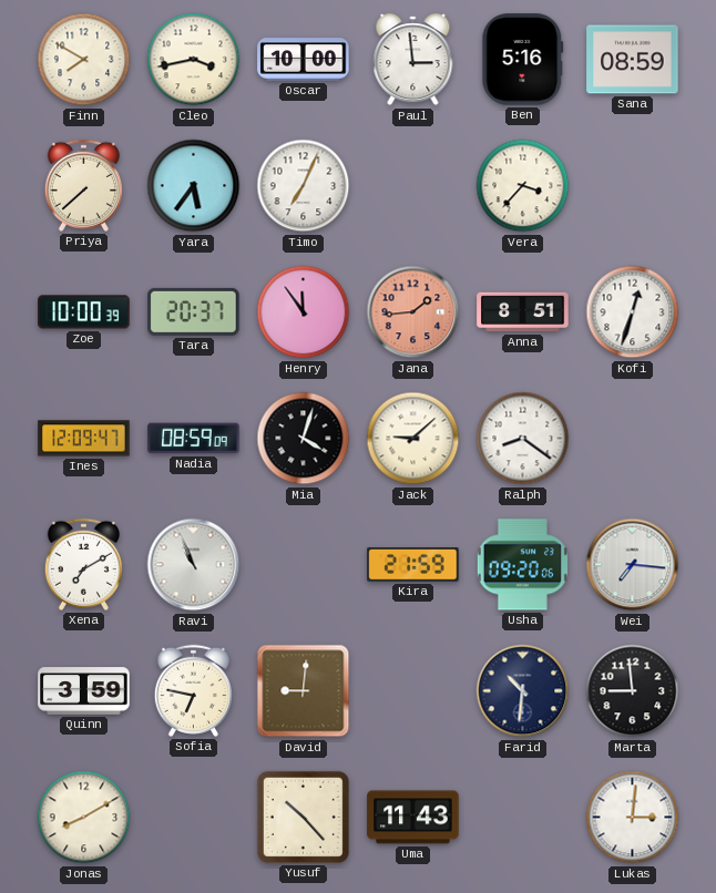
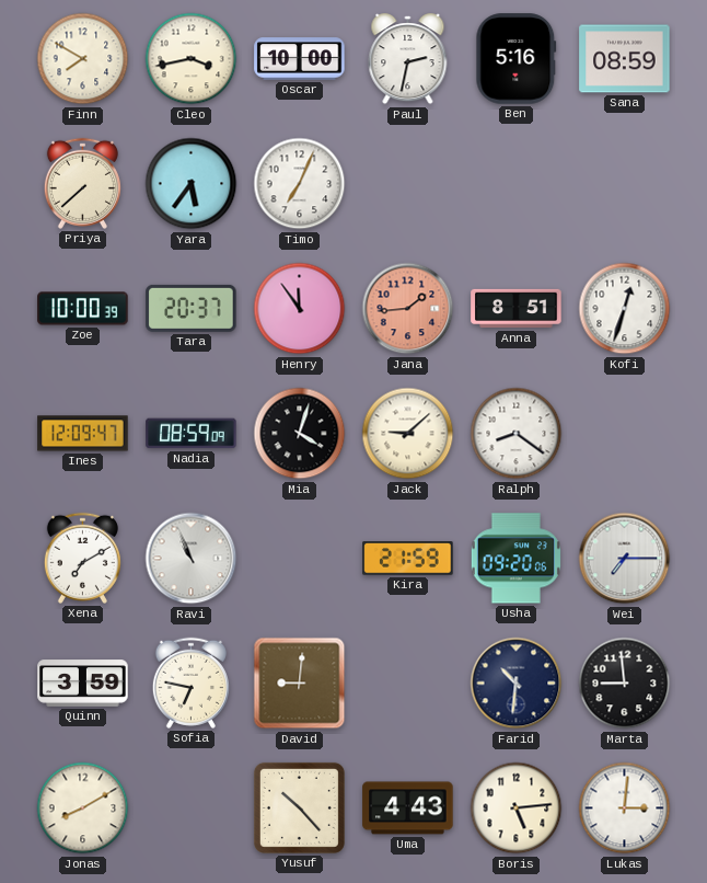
Paul: 2:59 -> 2:32 (408, 59)
Vera: 3:37 -> none (523, 186)
Wei: 7:16 -> 7:15 (625, 559)
Uma: 11:43 -> 4:43 (408, 809)
Boris: none -> 5:14 (517, 809)
